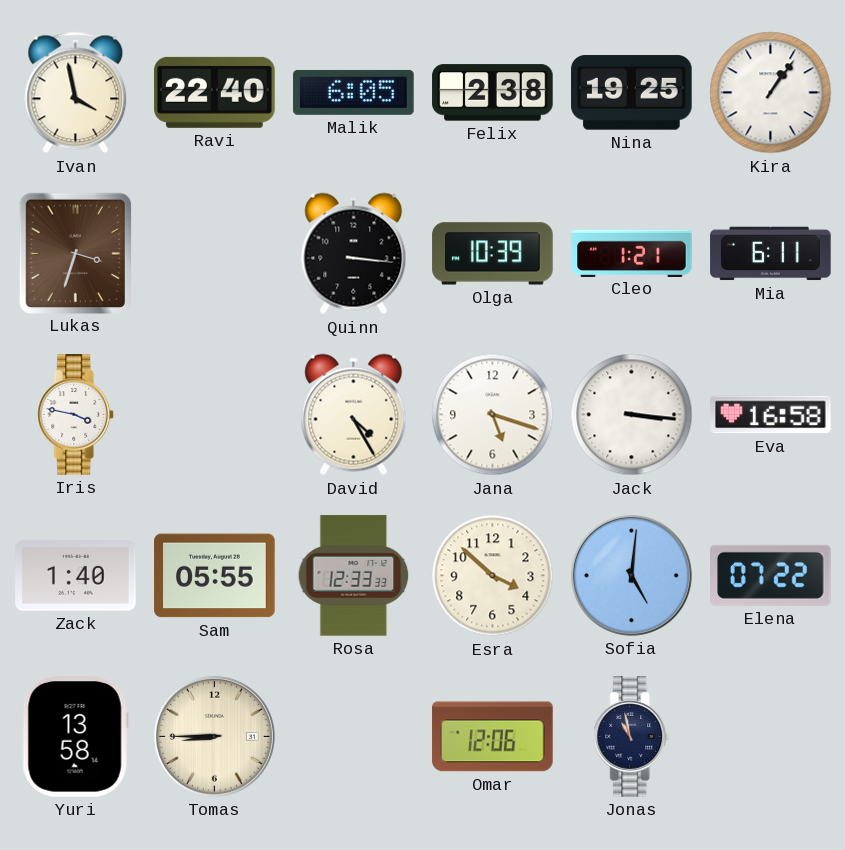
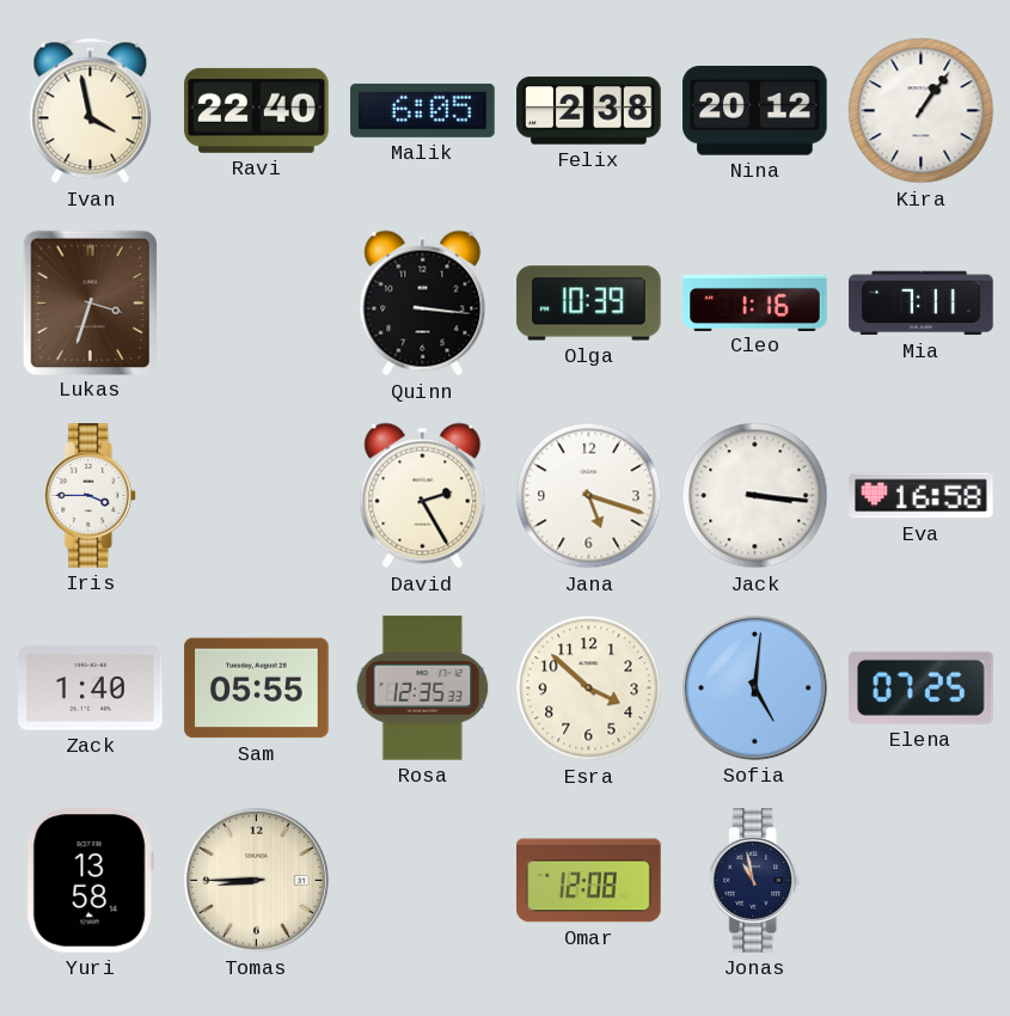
Nina: 19:25 -> 20:12 (755, 111)
Cleo: 1:21 -> 1:16 (755, 302)
Mia: 6:11 -> 7:11 (922, 304)
Iris: 3:47 -> 3:45 (91, 496)
David: 4:25 -> 2:25 (423, 496)
Rosa: 12:33 -> 12:35 (423, 688)
Elena: 07:22 -> 07:25 (922, 687)
Omar: 12:06 -> 12:08 (589, 881)
